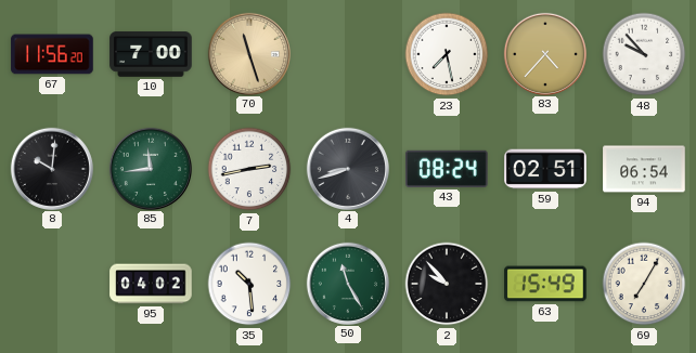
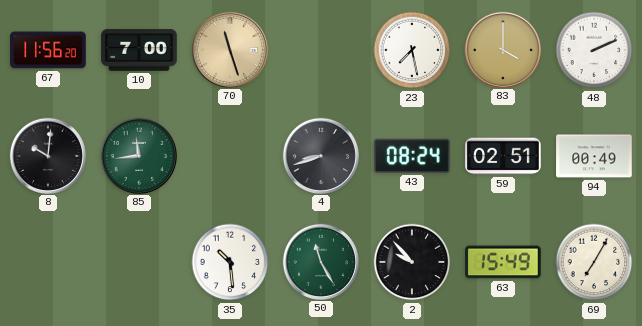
83: 4:37 -> 4:00 (502, 49)
48: 9:53 -> 2:11 (594, 50)
7: 2:43 -> none (249, 169)
94: 06:54 -> 00:49 (594, 156)
95: 04:02 -> none (151, 284)
